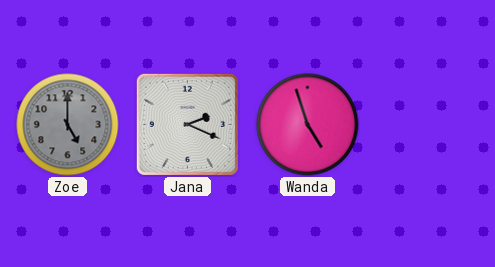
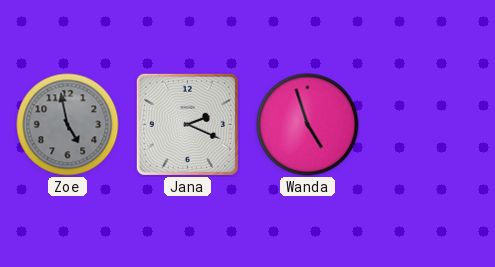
Zoe: 5:00 -> 4:58 (68, 125)
